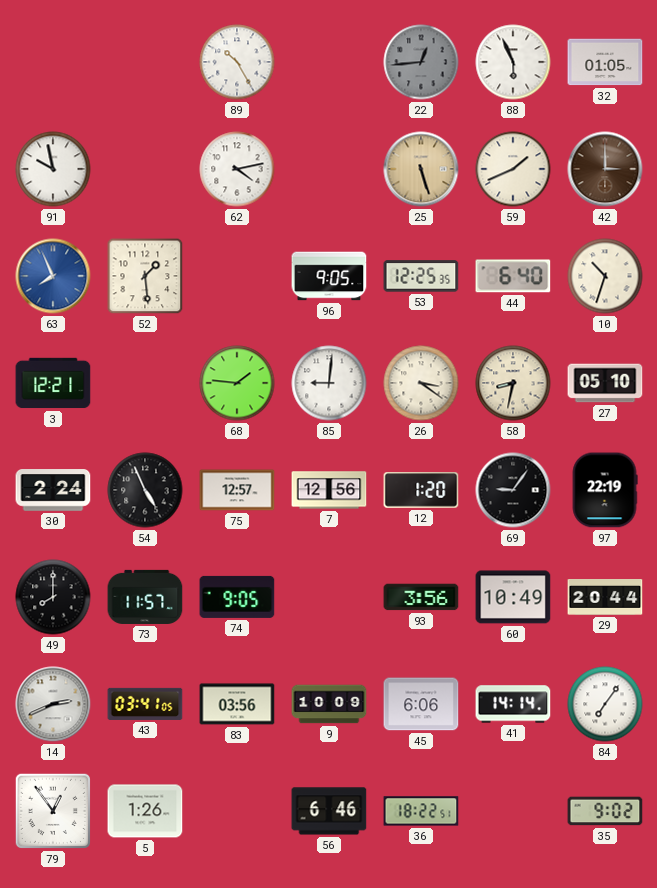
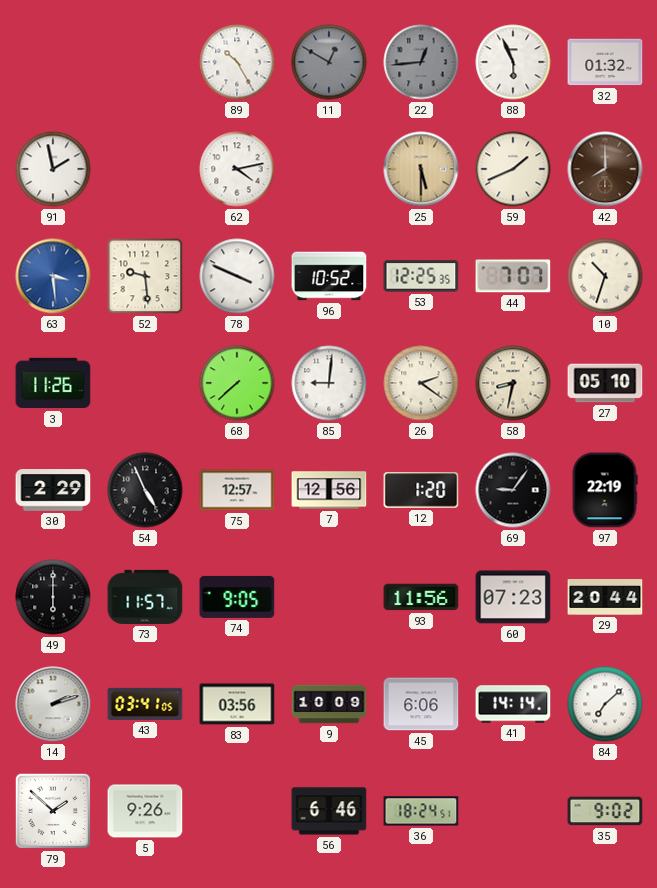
11: none -> 12:50 (329, 62)
32: 01:05 -> 01:32 (605, 62)
91: 9:58 -> 1:58 (53, 169)
25: 5:27 -> 5:30 (421, 169)
42: 3:00 -> 8:00 (605, 169)
63: 7:56 -> 3:29 (53, 276)
52: 1:29 -> 9:29 (145, 276)
78: none -> 3:49 (237, 276)
96: 9:05 -> 10:52 (329, 276)
44: 6:40 -> 7:07 (513, 276)
3: 12:21 -> 11:26 (53, 383)
68: 1:46 -> 7:38 (237, 383)
26: 3:21 -> 2:21 (421, 383)
30: 2:24 -> 2:29 (53, 490)
49: 8:00 -> 6:00 (53, 597)
93: 3:56 -> 11:56 (421, 597)
60: 10:49 -> 07:23 (513, 597)
14: 2:41 -> 2:12 (53, 704)
84: 7:06 -> 7:08 (605, 704)
79: 12:54 -> 1:52 (53, 811)
5: 1:26 -> 9:26 (145, 811)
36: 18:22 -> 18:24 (421, 811)
